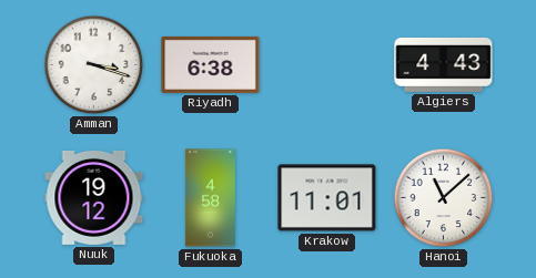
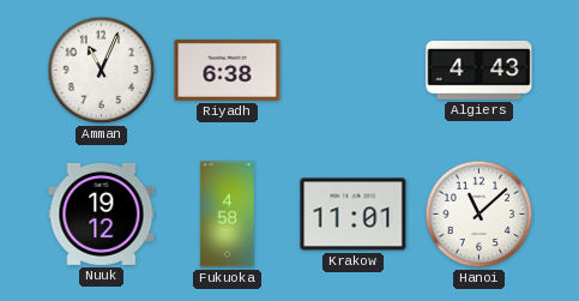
Amman: 3:18 -> 11:04 (102, 71)
